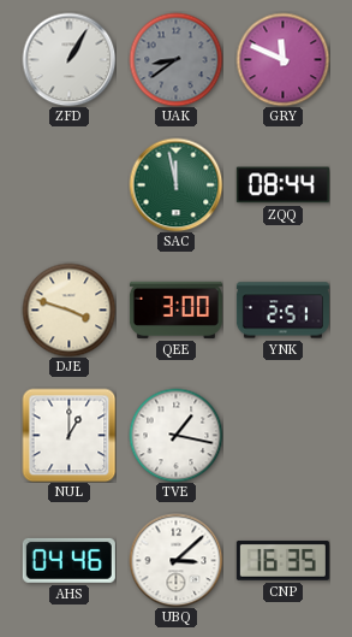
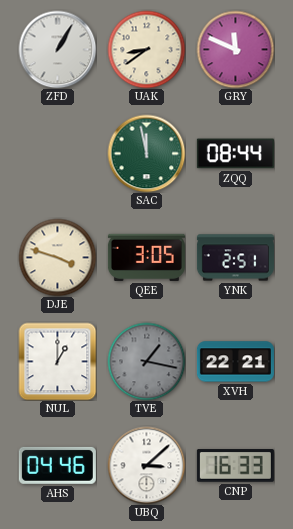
UAK dial: grey -> cream (146, 49)
QEE: 3:00 -> 3:05 (146, 257)
TVE dial: white -> grey (146, 361)
XVH: none -> 22:21 (235, 362)
CNP: 16:35 -> 16:33 (235, 466)
